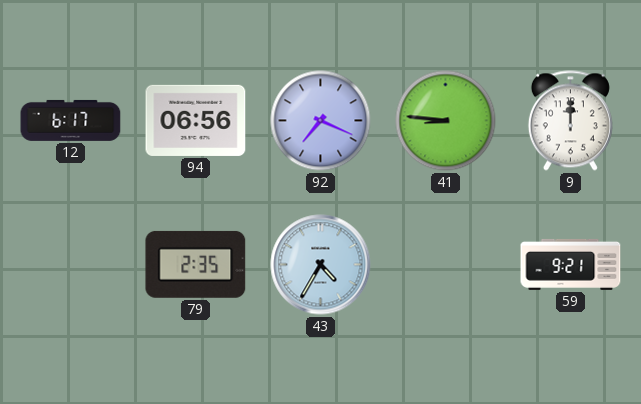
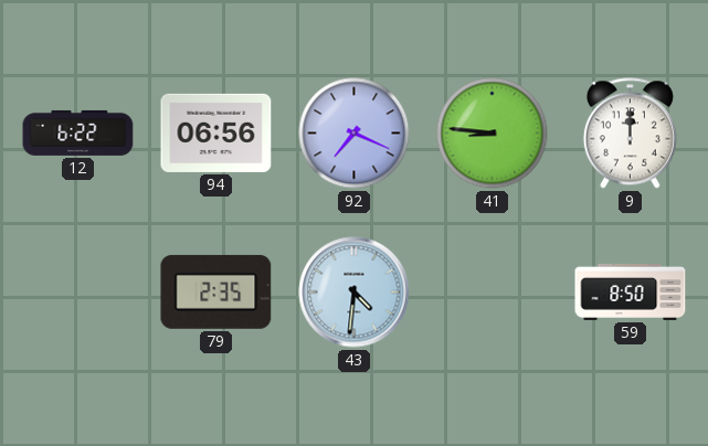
12: 6:17 -> 6:22 (78, 132)
43: 4:35 -> 4:31 (355, 293)
59: 9:21 -> 8:50 (631, 291)
